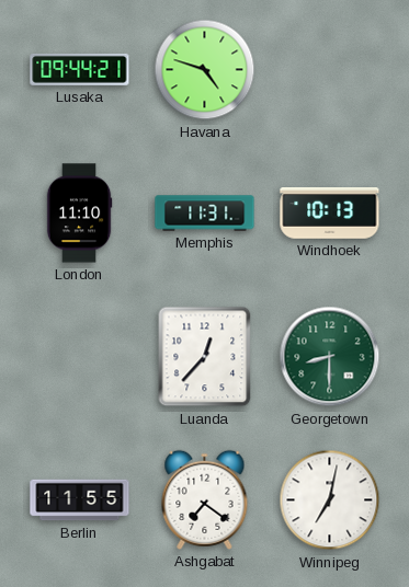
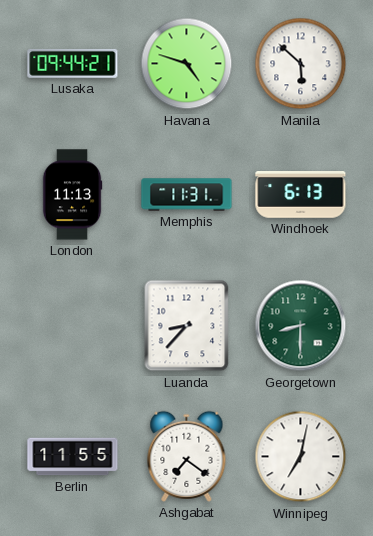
Manila: none -> 5:52 (301, 64)
London: 11:10 -> 11:13 (72, 195)
Windhoek: 10:13 -> 6:13 (301, 195)
Luanda: 12:37 -> 8:37 (187, 326)
